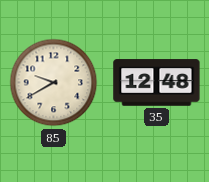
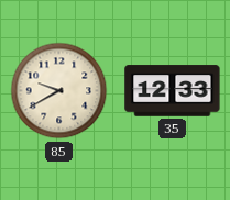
35: 12:48 -> 12:33 (173, 91)
